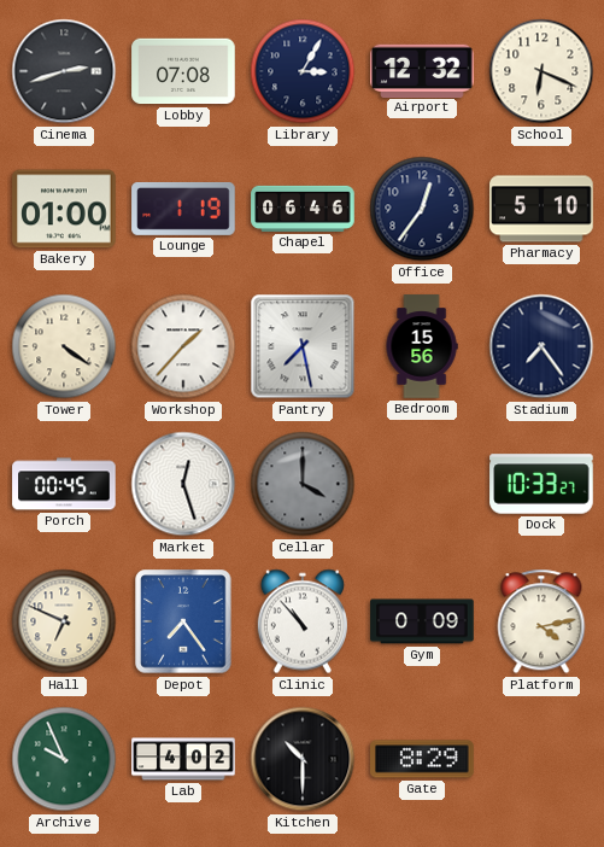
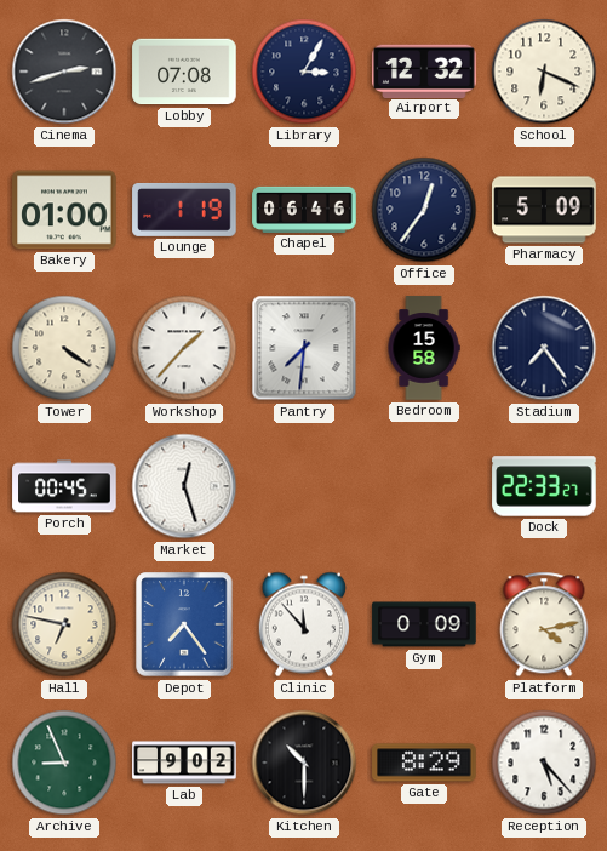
Pharmacy: 5:10 -> 5:09 (544, 210)
Pantry: 7:28 -> 7:31 (304, 348)
Bedroom: 15:56 -> 15:58 (424, 348)
Cellar: 4:00 -> none (303, 484)
Dock: 10:33 -> 22:33 (544, 486)
Hall: 6:49 -> 6:47 (64, 624)
Clinic: 10:53 -> 11:53 (304, 624)
Archive: 9:56 -> 8:56 (64, 763)
Lab: 4:02 -> 9:02 (184, 763)
Reception: none -> 5:23 (544, 763)
